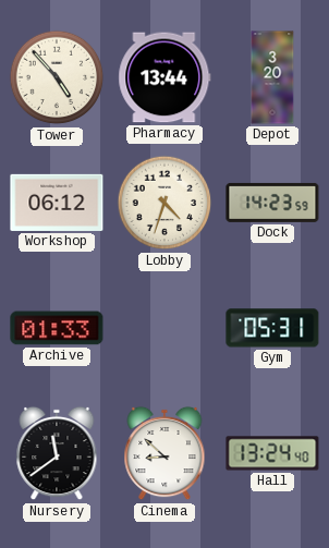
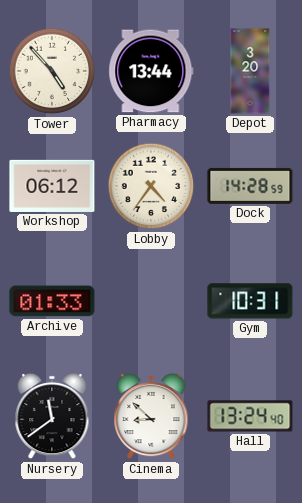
Lobby: 4:33 -> 4:36 (151, 186)
Dock: 14:23 -> 14:28 (250, 186)
Gym: 05:31 -> 10:31 (250, 301)
